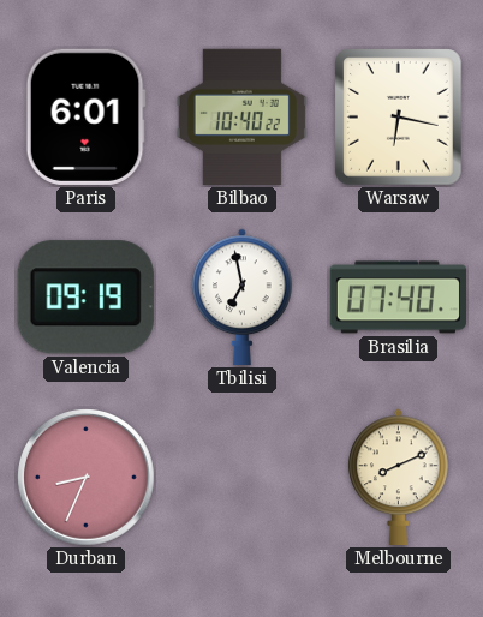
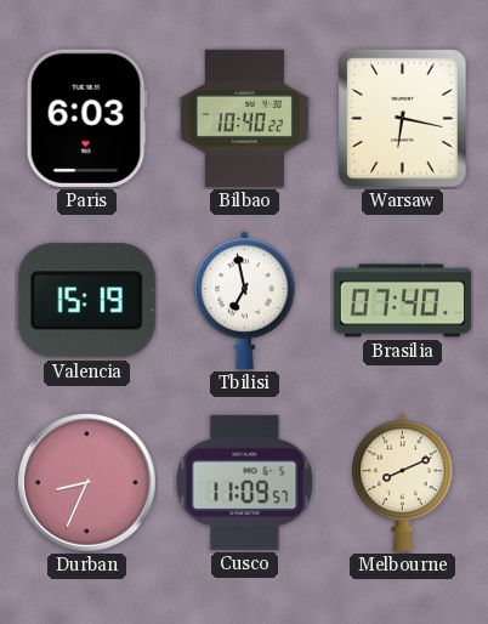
Paris: 6:01 -> 6:03 (86, 118)
Valencia: 09:19 -> 15:19 (86, 301)
Cusco: none -> 11:09 (245, 482)
